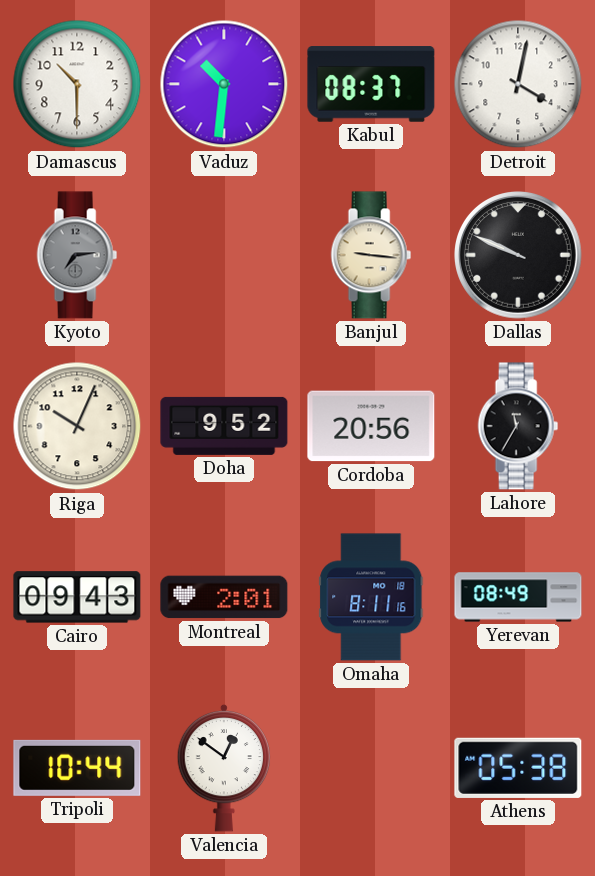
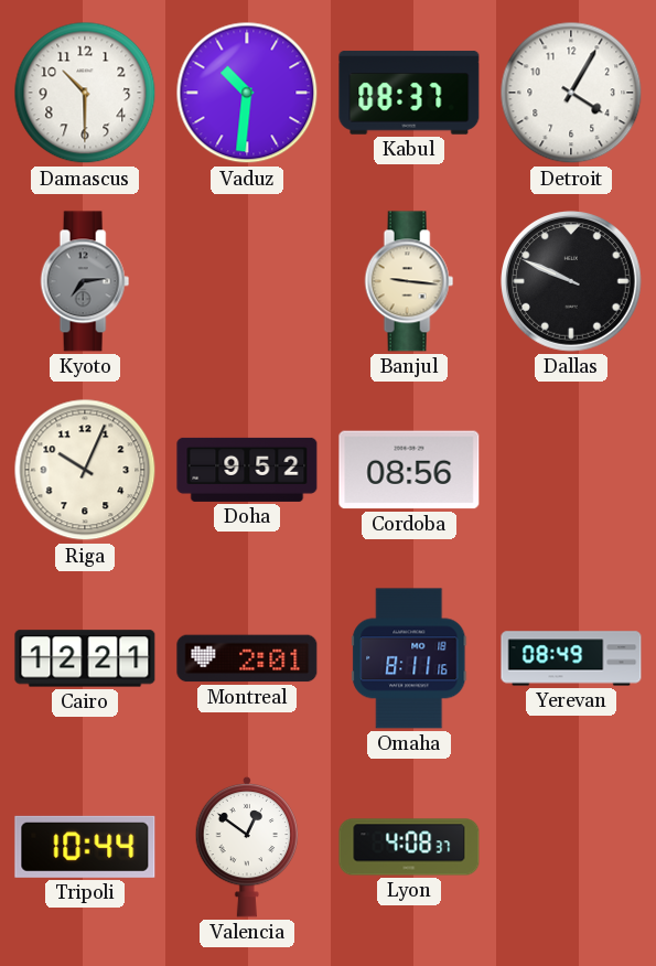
Detroit: 4:02 -> 4:05 (571, 93)
Cordoba: 20:56 -> 08:56 (409, 470)
Lahore: 11:35 -> none (518, 426)
Cairo: 09:43 -> 12:21 (85, 658)
Lyon: none -> 4:08 (409, 847)
Athens: 05:38 -> none (518, 768)
